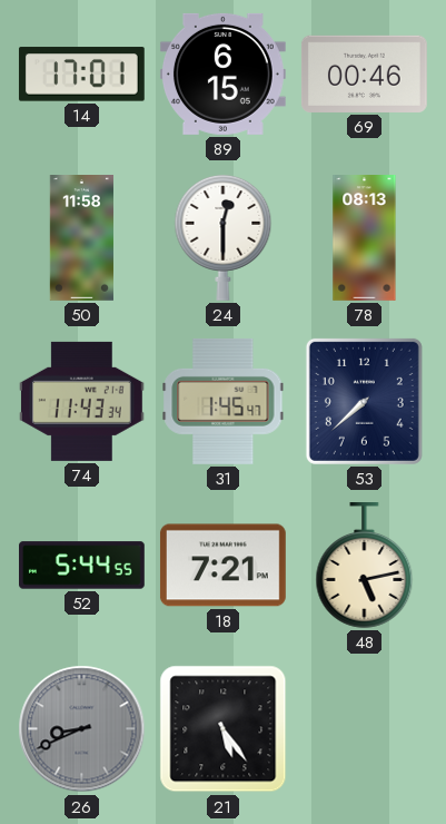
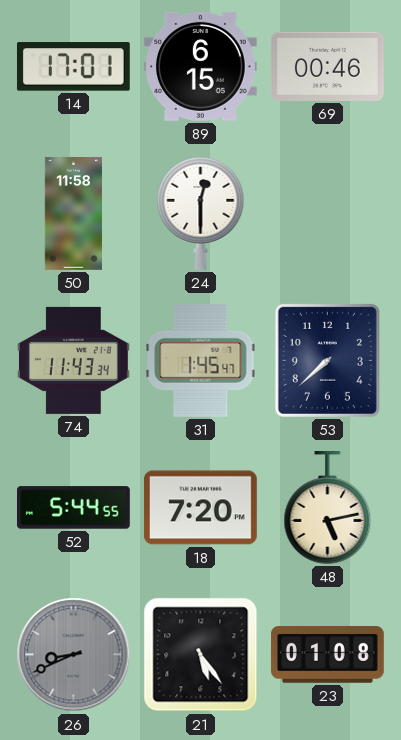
78: 08:13 -> none (365, 238)
18: 7:21 -> 7:20 (200, 508)
23: none -> 01:08 (327, 655)
